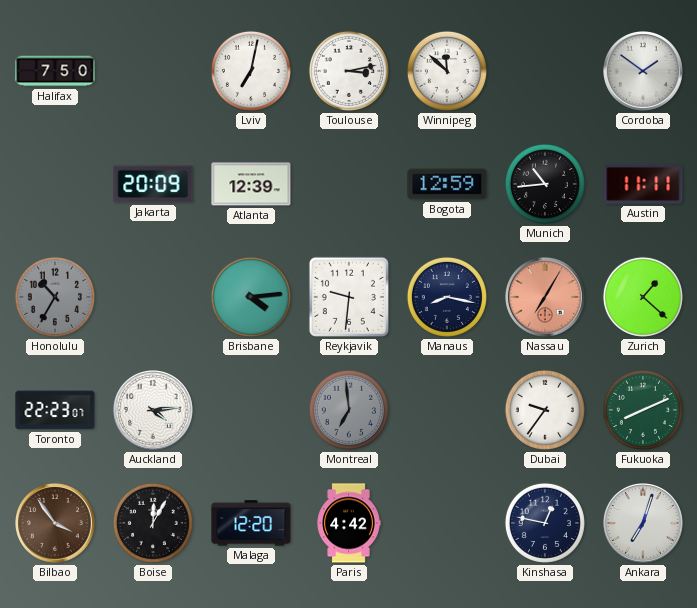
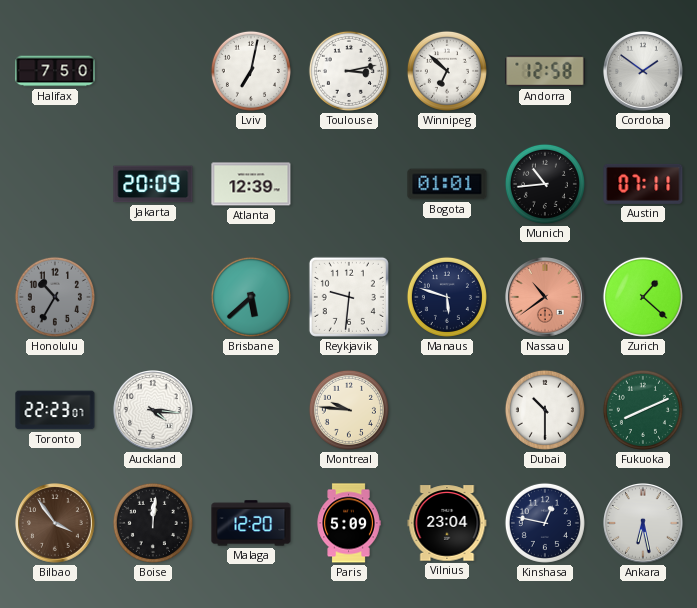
Winnipeg: 11:52 -> 6:52 (447, 71)
Andorra: none -> 12:58 (545, 71)
Bogota: 12:59 -> 01:01 (447, 184)
Austin: 11:11 -> 07:11 (643, 184)
Brisbane: 4:14 -> 5:38 (251, 297)
Manaus: 8:17 -> 5:48 (447, 297)
Nassau: 7:05 -> 10:39 (546, 298)
Auckland: 4:14 -> 4:16 (154, 411)
Montreal: 6:59 -> 9:46 (349, 410)
Montreal dial: grey -> cream (349, 410)
Dubai: 9:36 -> 10:30 (545, 410)
Boise: 12:05 -> 12:01 (153, 523)
Paris: 4:42 -> 5:09 (349, 523)
Vilnius: none -> 23:04 (447, 523)
Ankara: 7:03 -> 6:28 (644, 524)
